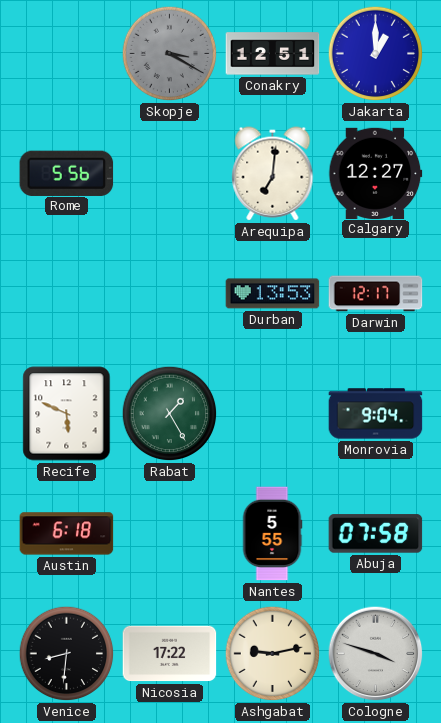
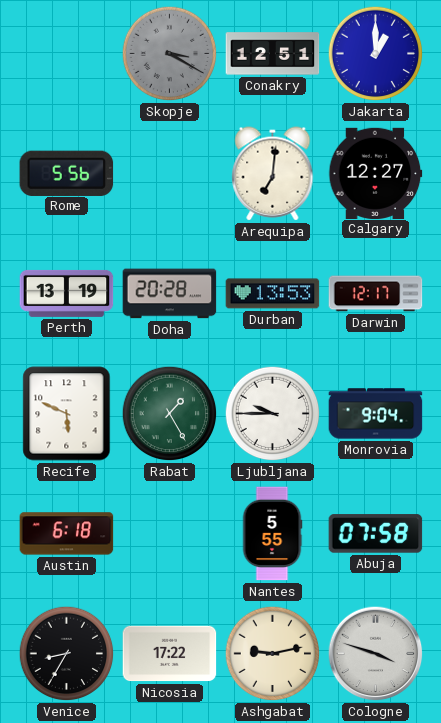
Perth: none -> 13:19 (67, 293)
Doha: none -> 20:28 (170, 294)
Ljubljana: none -> 9:45 (273, 414)
Venice: 8:31 -> 8:35 (67, 654)
